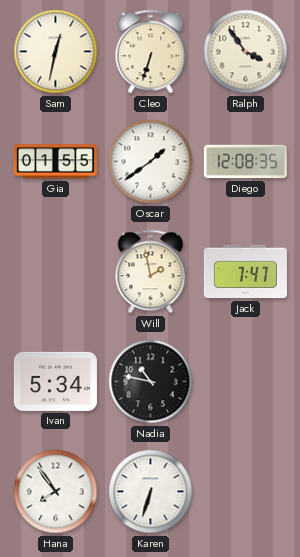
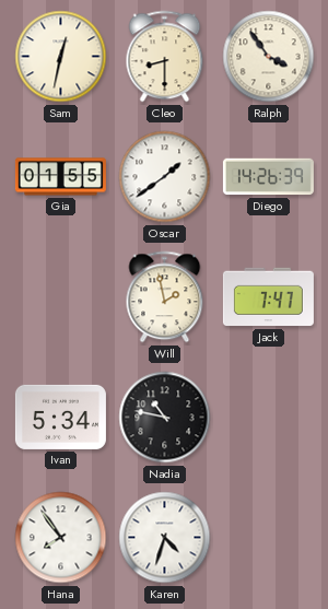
Cleo: 6:33 -> 8:30 (165, 57)
Diego: 12:08 -> 14:26 (268, 177)
Karen: 6:33 -> 4:33 (165, 538)
